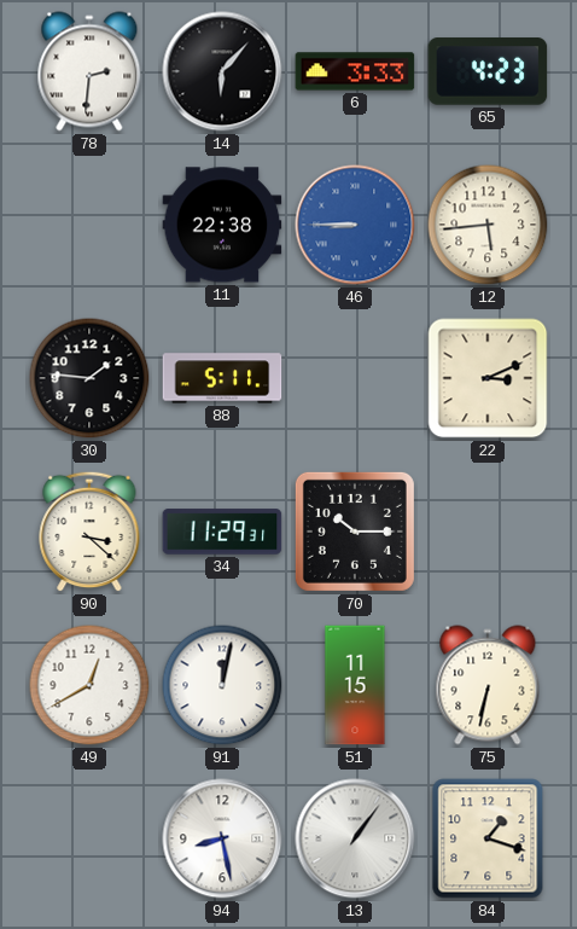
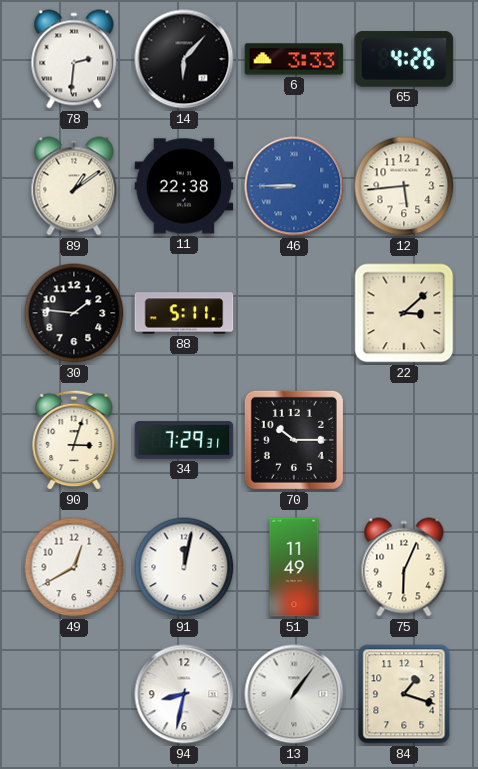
65: 4:23 -> 4:26 (404, 59)
89: none -> 1:09 (74, 186)
22: 3:11 -> 3:08 (404, 313)
90: 3:22 -> 3:03 (74, 440)
34: 11:29 -> 7:29 (184, 440)
51: 11:15 -> 11:49 (294, 567)
75: 6:32 -> 6:04 (404, 567)
94: 8:28 -> 8:32 (184, 694)
